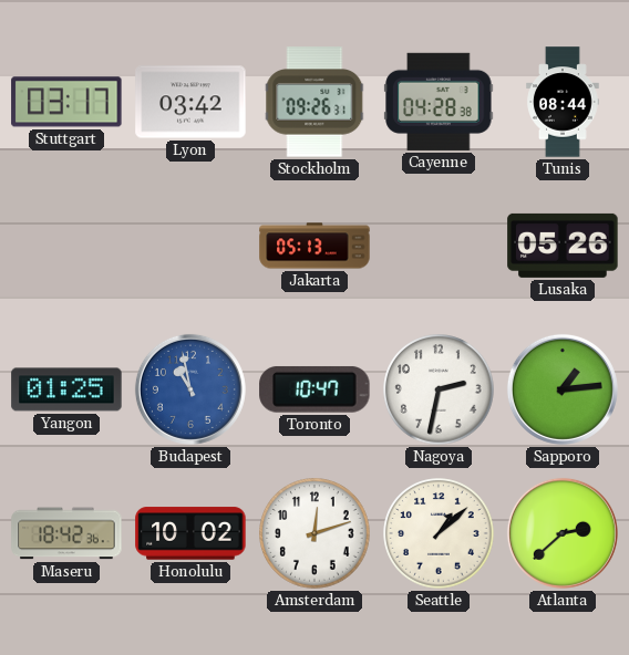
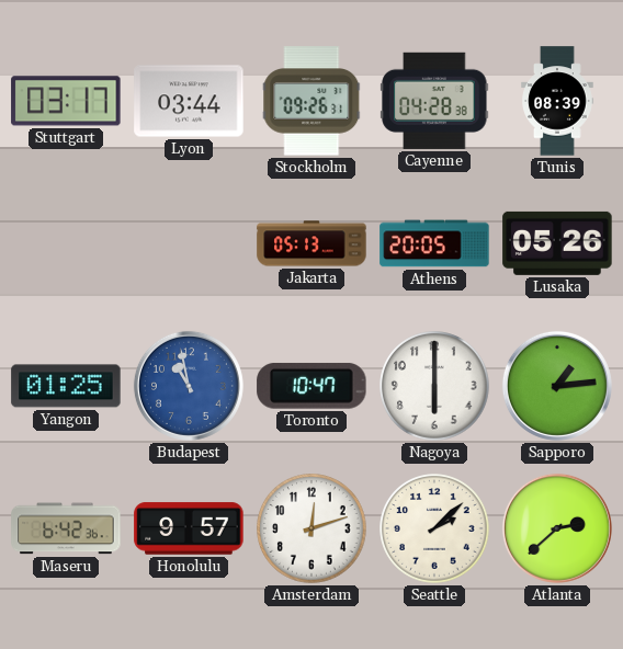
Lyon: 03:42 -> 03:44 (189, 101)
Tunis: 08:44 -> 08:39 (557, 101)
Athens: none -> 20:05 (434, 243)
Nagoya: 2:32 -> 6:00 (434, 386)
Maseru: 18:42 -> 6:42 (66, 528)
Honolulu: 10:02 -> 9:57 (189, 528)
Seattle: 1:08 -> 2:08 (434, 528)
